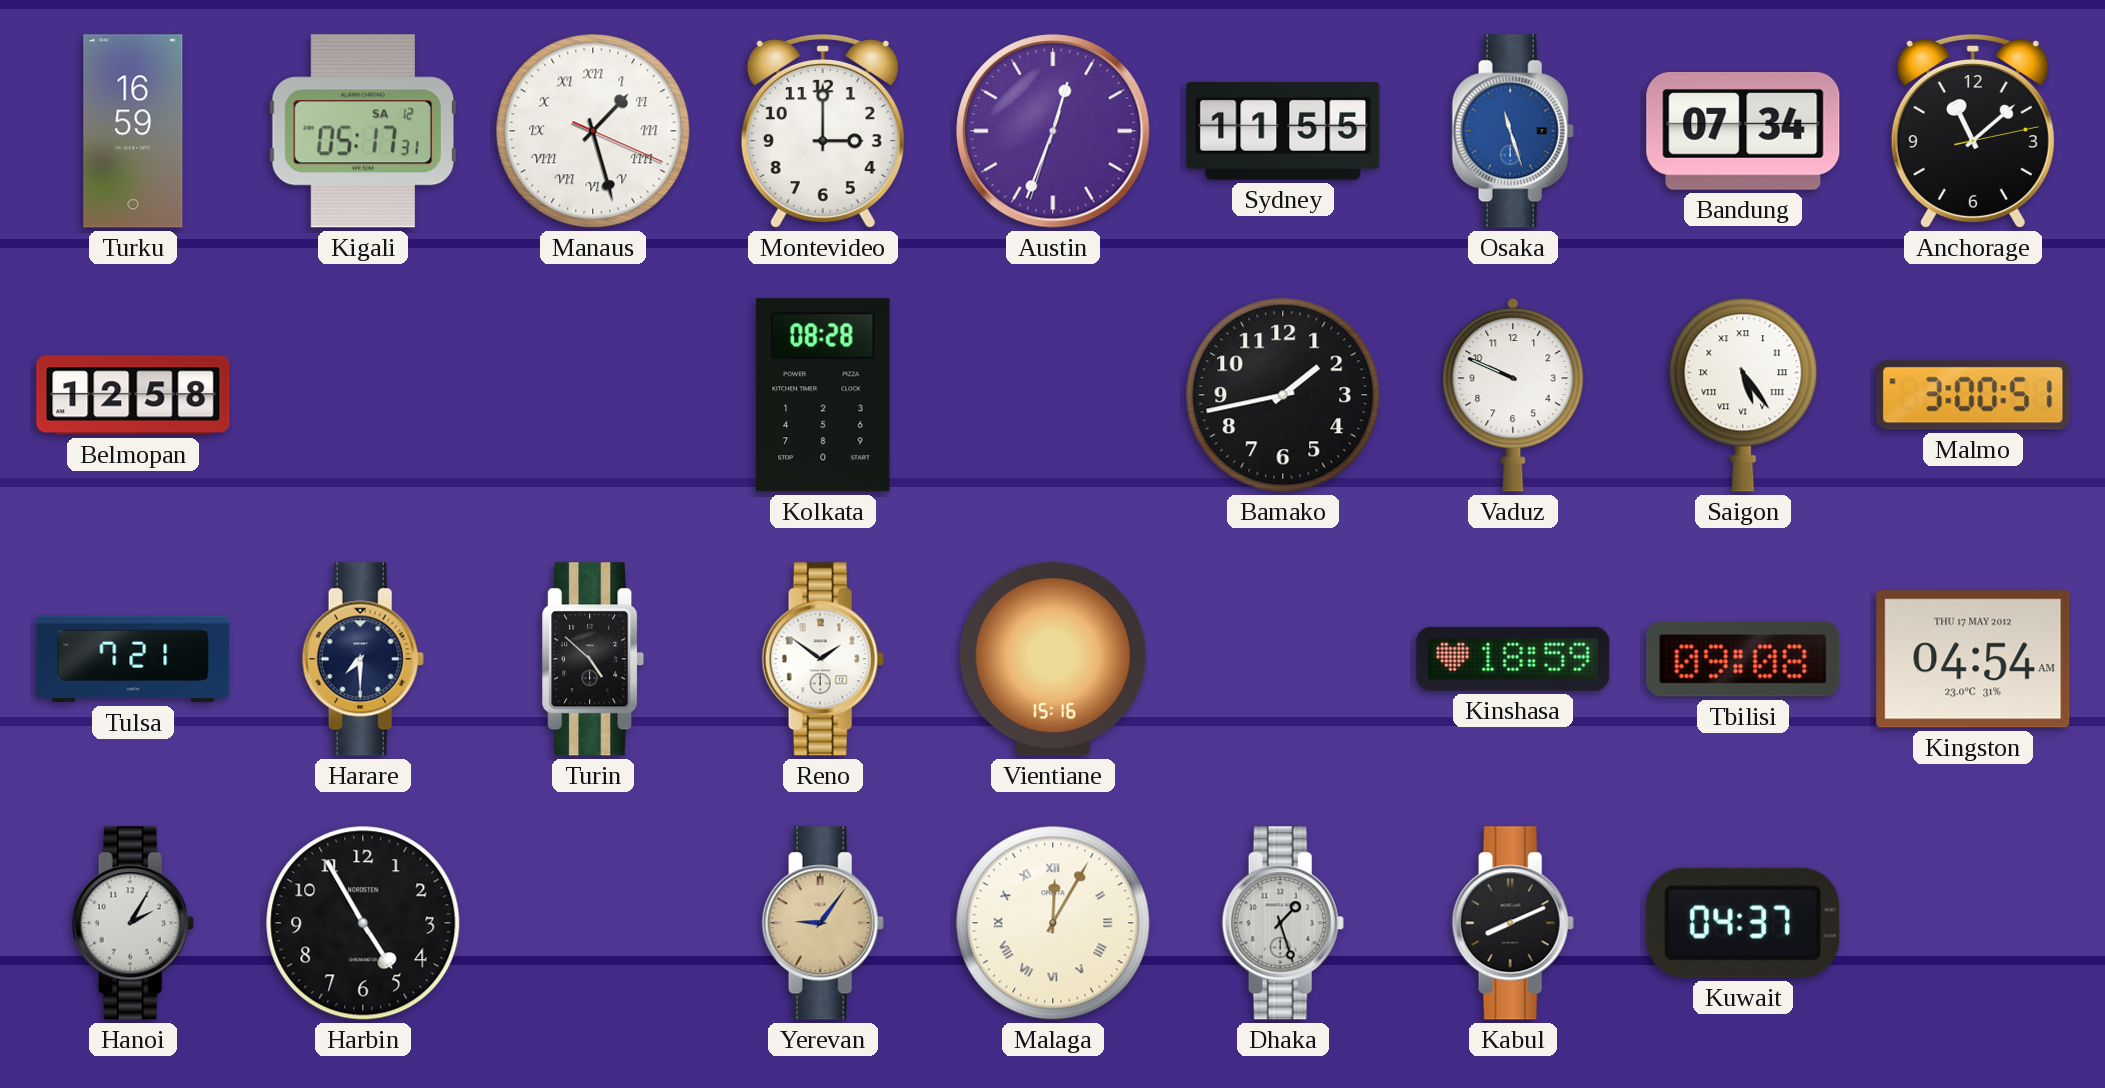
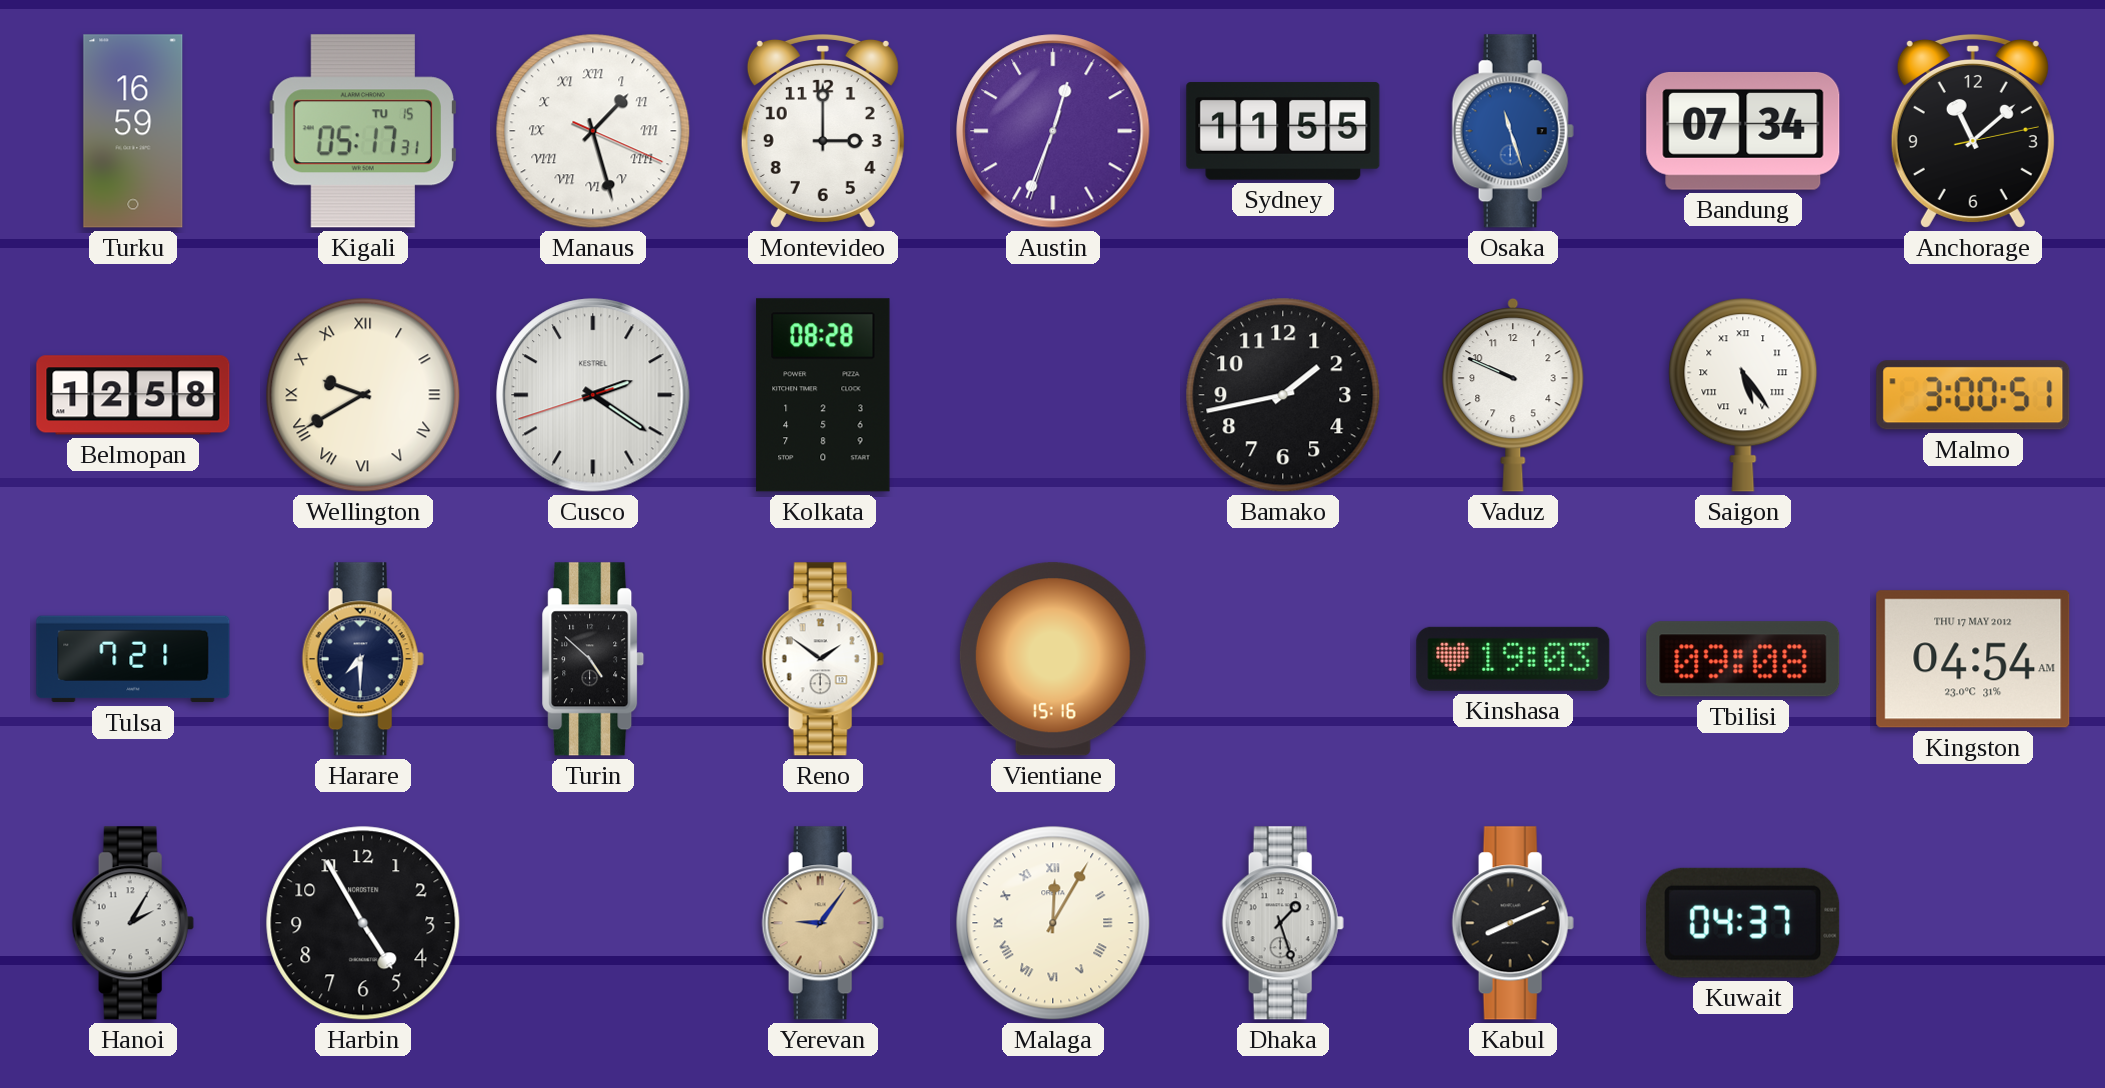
Kigali date: SA 12 -> TU 15 (363, 131)
Wellington: none -> 9:40 (363, 395)
Cusco: none -> 2:20 (593, 395)
Kinshasa: 18:59 -> 19:03 (1513, 659)
